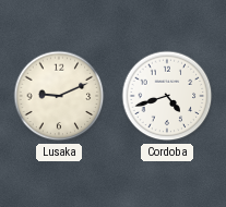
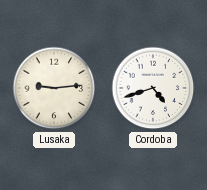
Lusaka: 9:11 -> 9:14 (54, 88)
